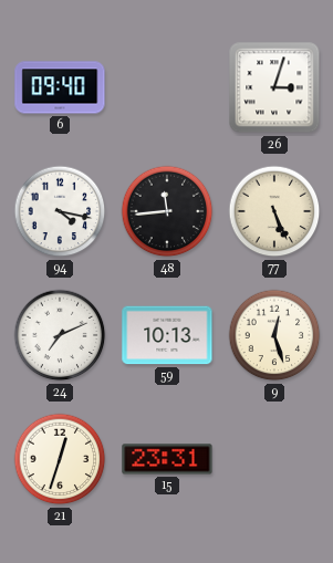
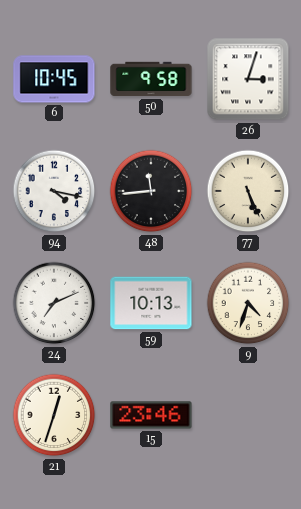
6: 09:40 -> 10:45 (54, 79)
50: none -> 9:58 (151, 79)
9: 12:27 -> 4:33 (248, 303)
15: 23:31 -> 23:46 (151, 415)
